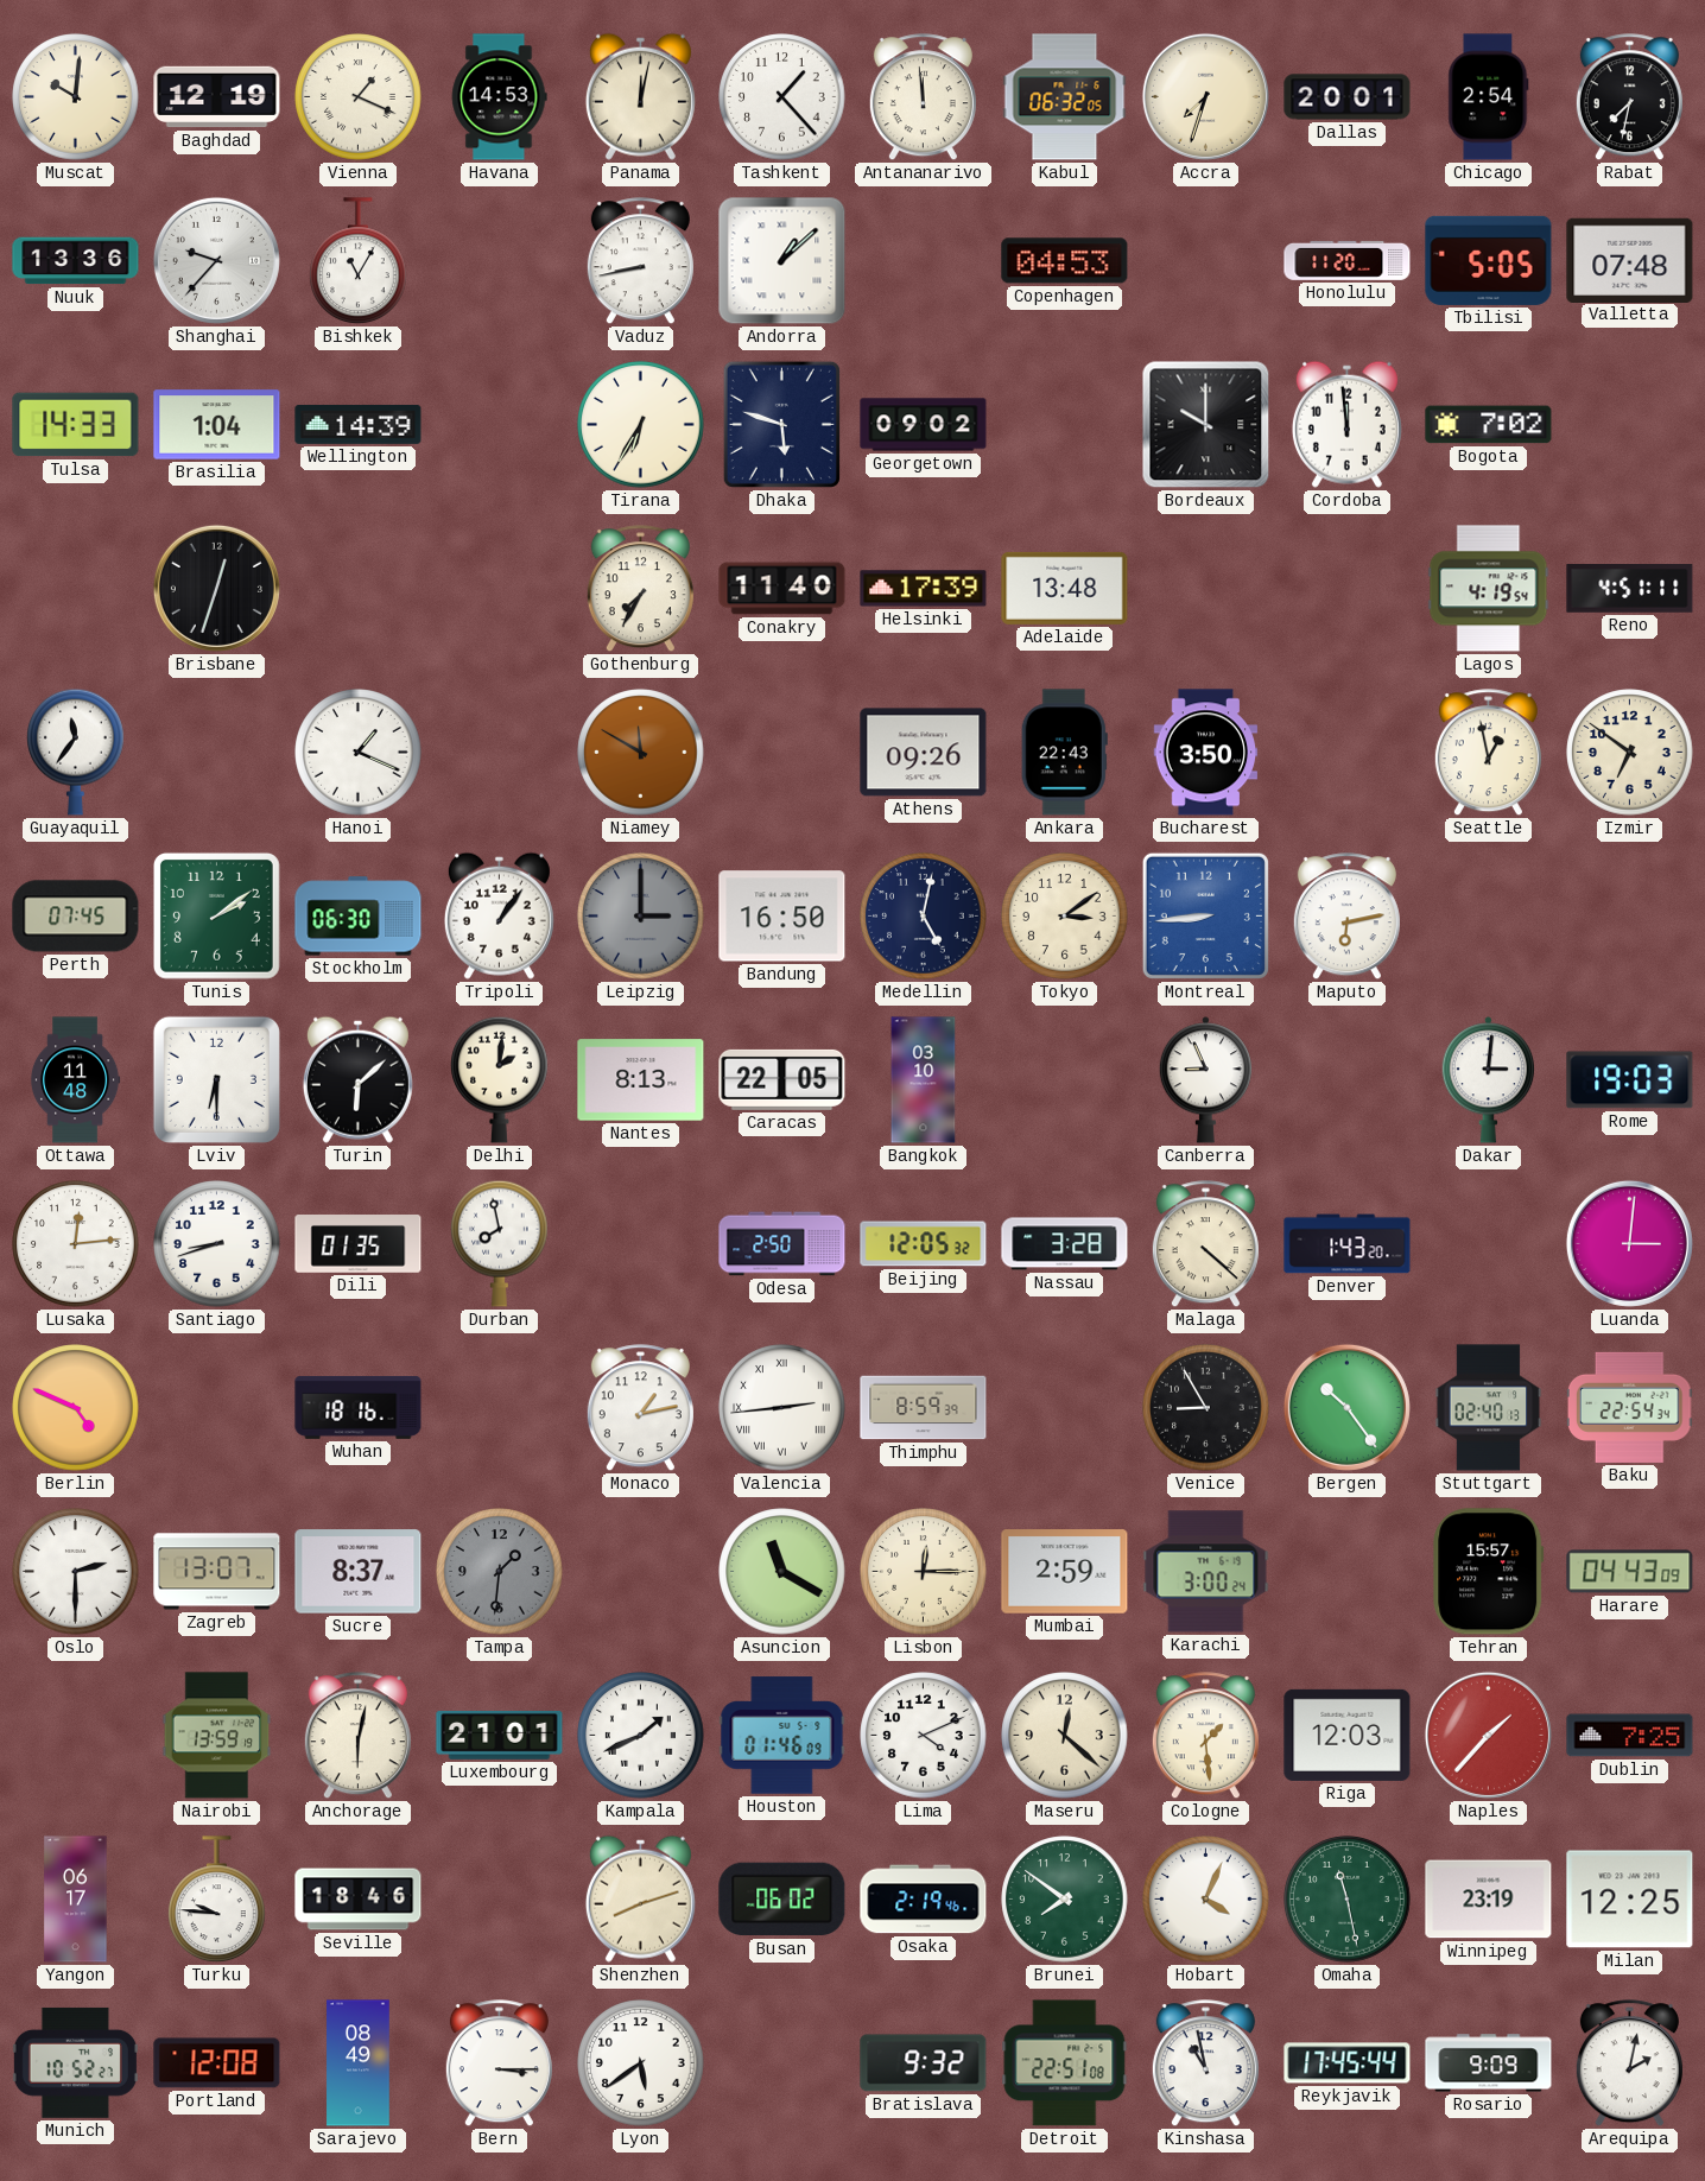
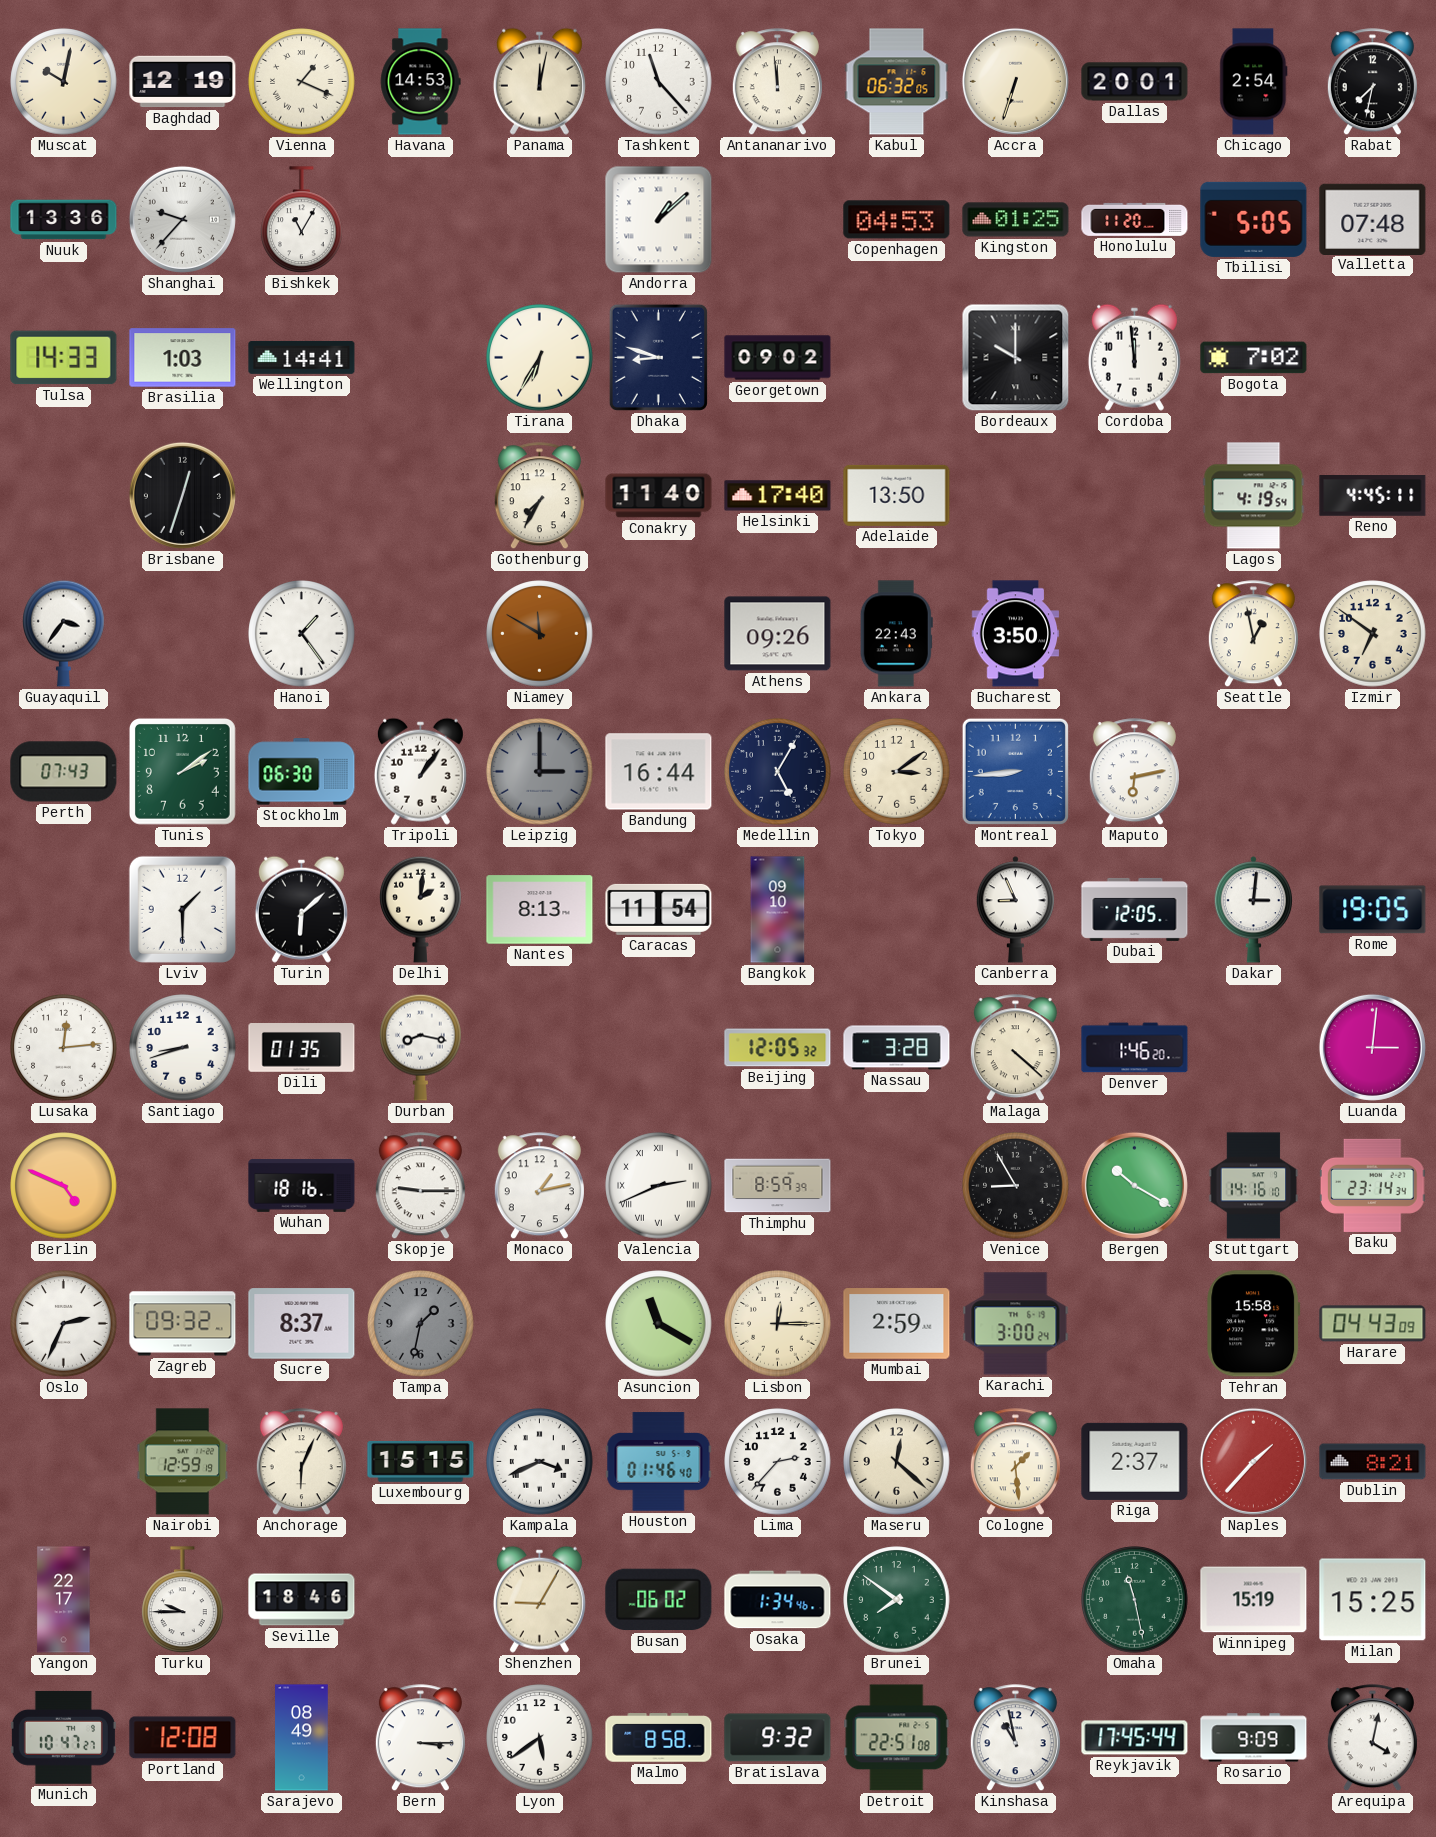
Muscat: 10:01 -> 10:02 (64, 82)
Tashkent: 1:23 -> 11:23 (659, 82)
Accra: 7:33 -> 6:33 (1015, 81)
Vaduz: 8:43 -> none (640, 261)
Kingston: none -> 01:25 (1016, 220)
Brasilia: 1:04 -> 1:03 (183, 358)
Wellington: 14:39 -> 14:41 (302, 357)
Dhaka: 5:48 -> 8:48 (658, 357)
Helsinki: 17:39 -> 17:40 (778, 496)
Adelaide: 13:48 -> 13:50 (897, 495)
Reno: 4:51 -> 4:45 (1373, 496)
Guayaquil: 11:36 -> 3:36 (64, 633)
Hanoi: 1:19 -> 1:24 (302, 634)
Perth: 07:45 -> 07:43 (64, 772)
Bandung: 16:50 -> 16:44 (659, 772)
Medellin: 5:02 -> 5:05 (778, 772)
Ottawa: 11:48 -> none (75, 1080)
Lviv: 6:30 -> 1:30 (182, 909)
Caracas: 22:05 -> 11:54 (659, 909)
Bangkok: 03:10 -> 09:10 (778, 910)
Dubai: none -> 12:05 (1135, 909)
Rome: 19:03 -> 19:05 (1373, 910)
Durban: 7:58 -> 8:17 (421, 1047)
Odesa: 2:50 -> none (782, 1244)
Denver: 1:43 -> 1:46 (1135, 1048)
Skopje: none -> 9:15 (420, 1186)
Valencia: 2:44 -> 2:41 (659, 1186)
Bergen: 10:24 -> 10:20 (1134, 1185)
Stuttgart: 02:40 -> 14:16 (1254, 1186)
Baku: 22:54 -> 23:14 (1372, 1185)
Oslo: 2:30 -> 2:34 (64, 1324)
Zagreb: 13:07 -> 09:32 (183, 1324)
Tampa: 1:31 -> 1:32 (421, 1324)
Tehran: 15:57 -> 15:58 (1254, 1324)
Nairobi: 13:59 -> 12:59 (183, 1462)
Anchorage: 6:02 -> 6:04 (301, 1462)
Luxembourg: 21:01 -> 15:15 (421, 1461)
Kampala: 1:41 -> 3:41 (540, 1462)
Houston: 01:46:09 -> 01:46:40 (659, 1462)
Lima: 4:11 -> 2:37 (778, 1462)
Riga: 12:03 -> 2:37 (1135, 1461)
Dublin: 7:25 -> 8:21 (1373, 1462)
Yangon: 06:17 -> 22:17 (64, 1600)
Turku: 9:46 -> 9:45 (183, 1600)
Shenzhen: 8:12 -> 9:05 (539, 1599)
Osaka: 2:19 -> 1:34 (778, 1600)
Hobart: 4:04 -> none (1206, 1900)
Winnipeg: 23:19 -> 15:19 (1254, 1600)
Milan: 12:25 -> 15:25 (1373, 1600)
Munich: 10:52 -> 10:47 (63, 1737)
Malmo: none -> 8:58 (659, 1738)
Arequipa: 2:02 -> 4:02 (1372, 1738)
